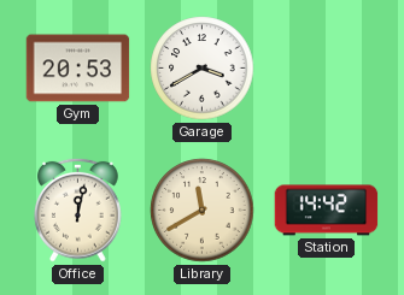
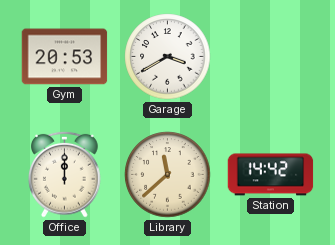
Office: 12:02 -> 12:00 (65, 174)
Library: 11:40 -> 11:38 (168, 175)
